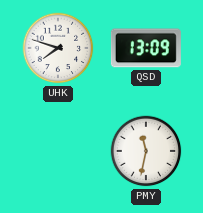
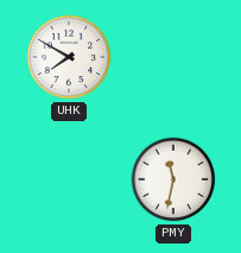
UHK: 7:48 -> 7:50 (69, 57)
QSD: 13:09 -> none (146, 48)
